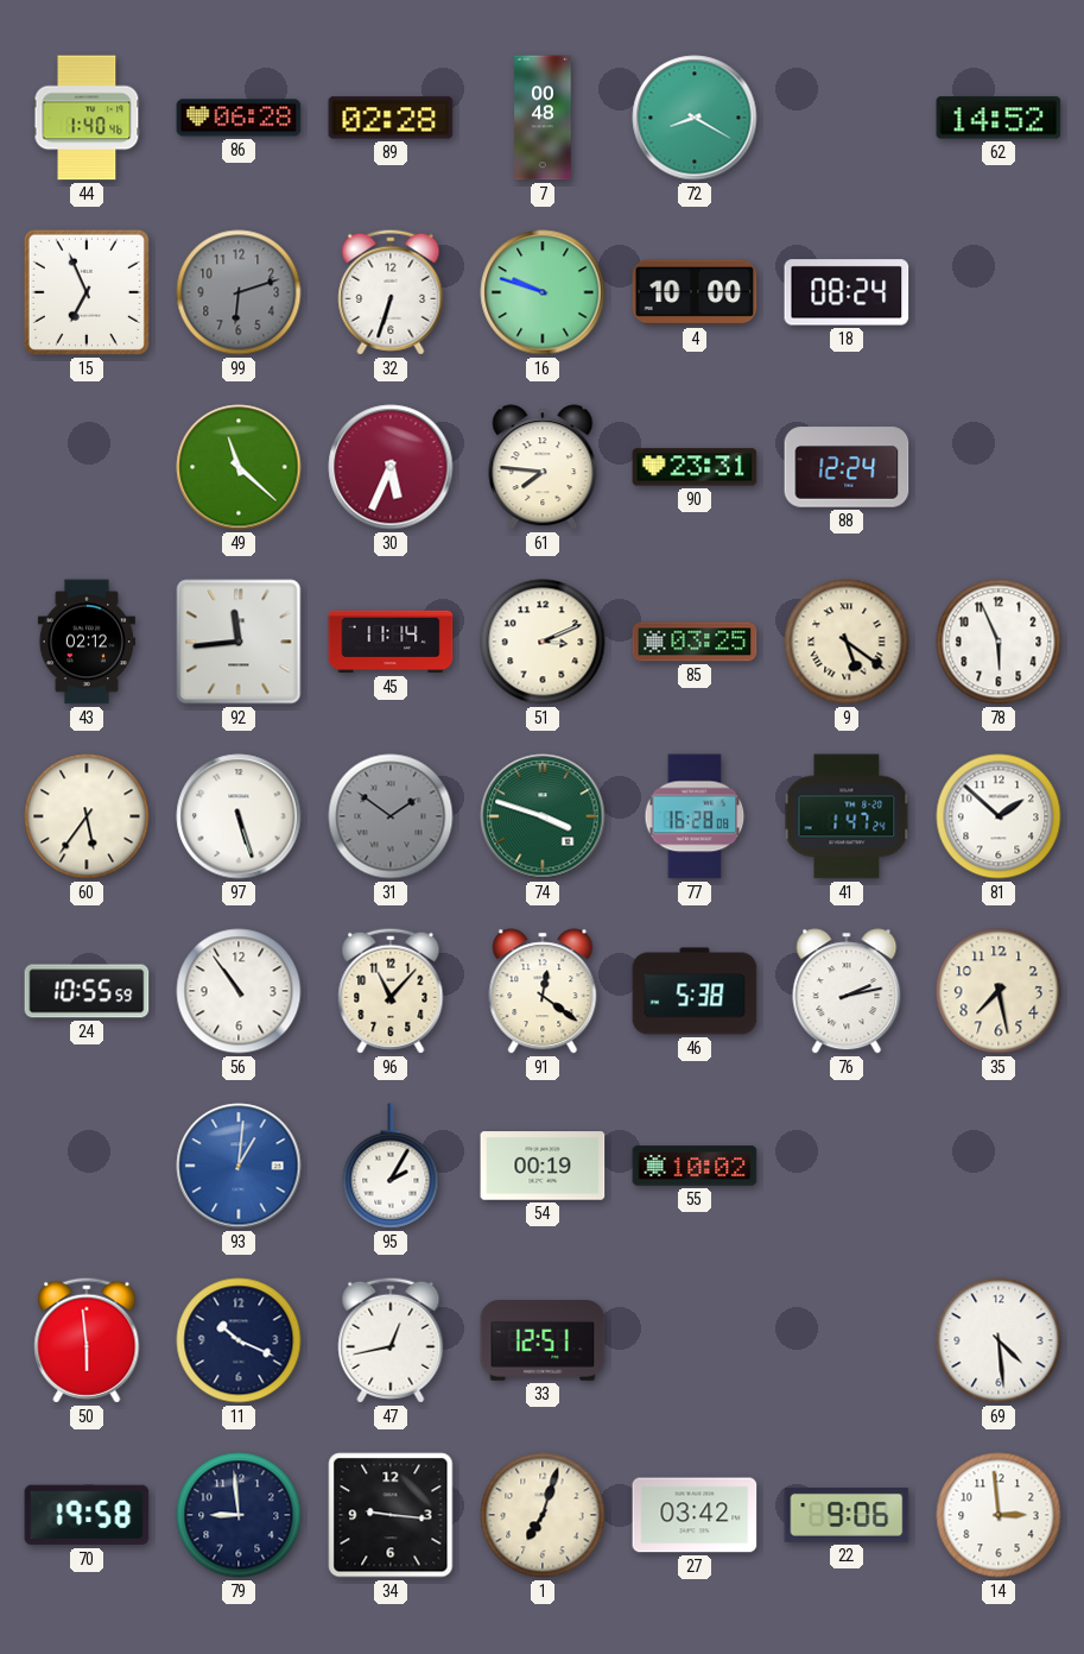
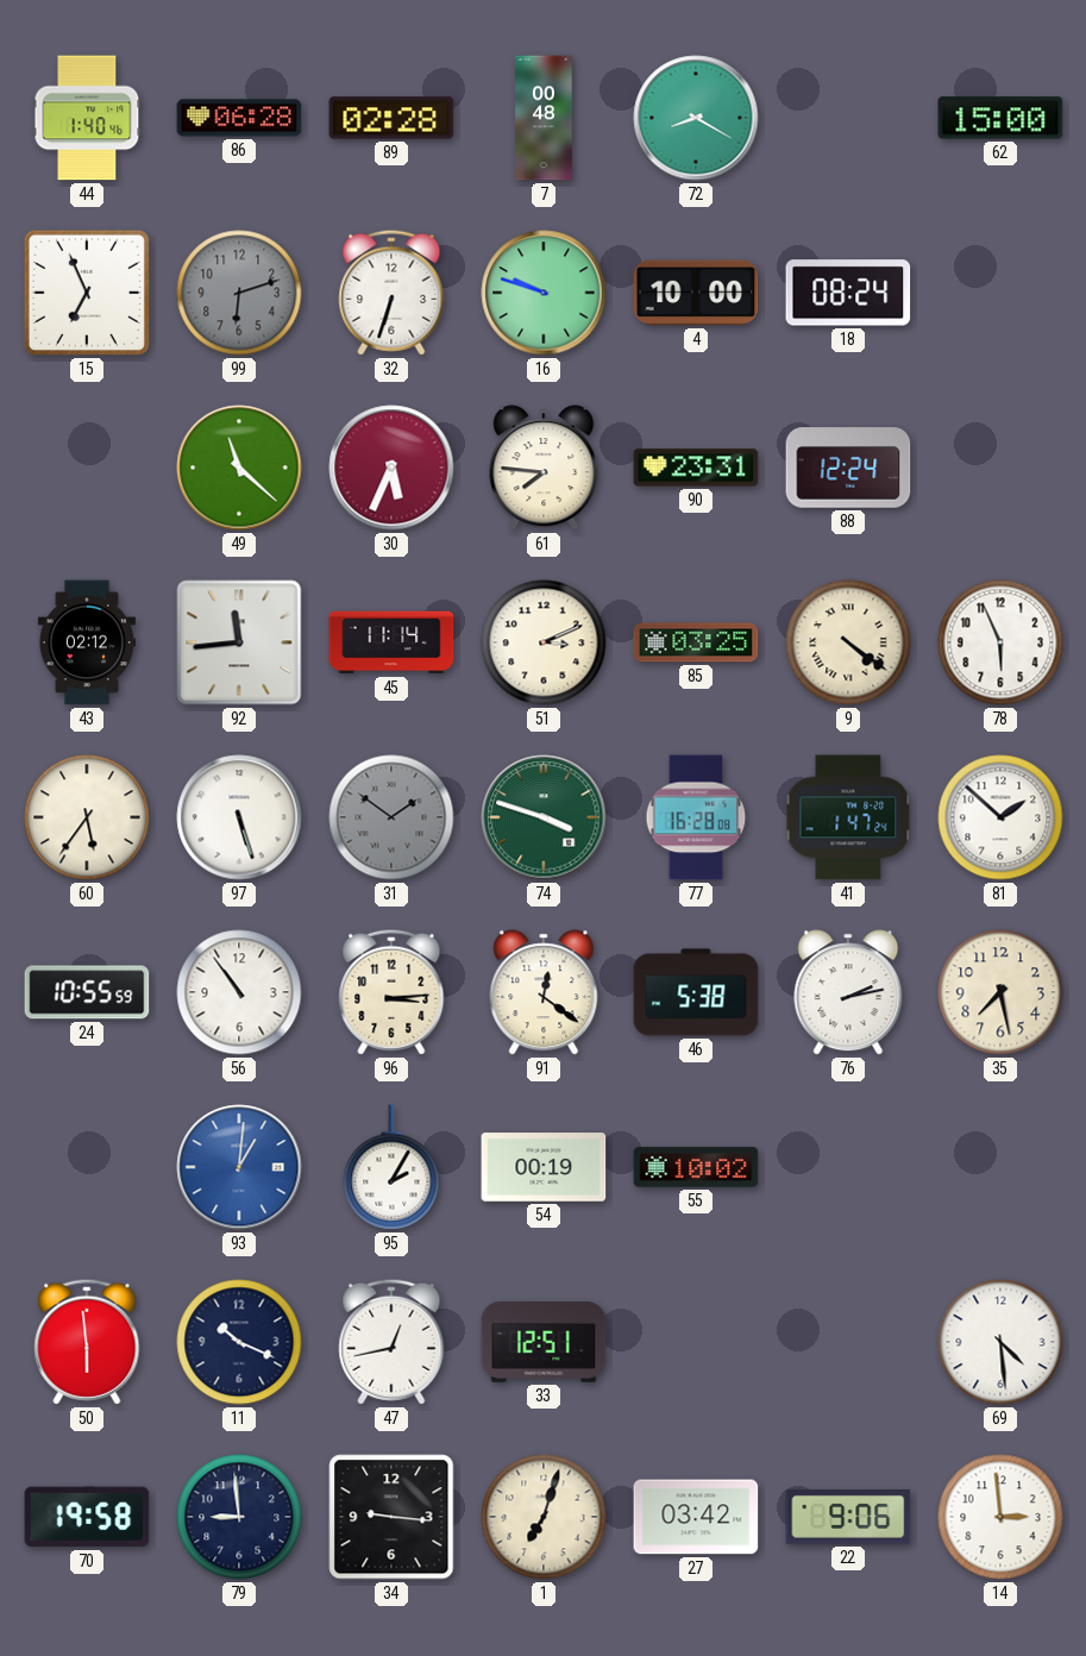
62: 14:52 -> 15:00 (1000, 118)
9: 5:21 -> 4:21 (848, 642)
96: 11:07 -> 3:14 (391, 992)
